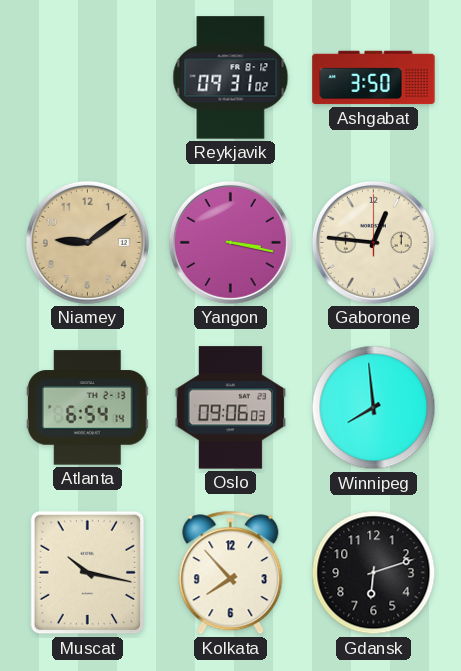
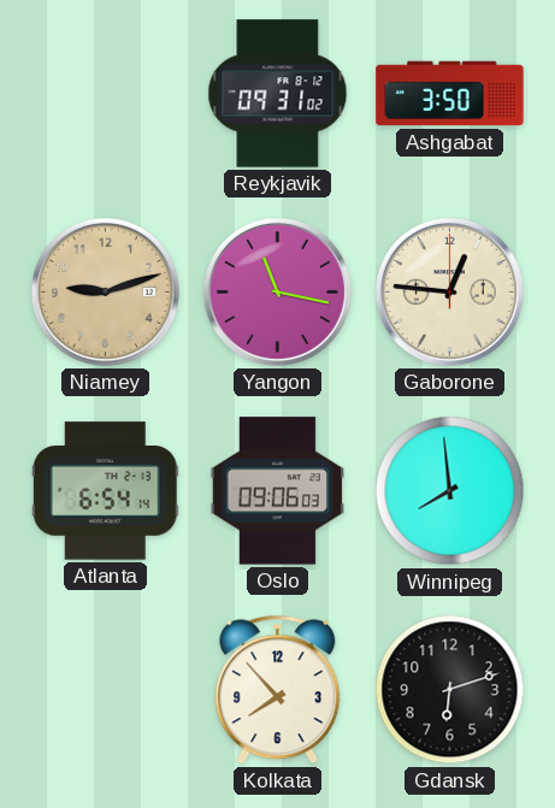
Niamey: 9:09 -> 9:12 (105, 291)
Yangon: 3:17 -> 11:17 (277, 291)
Muscat: 10:17 -> none (88, 573)
